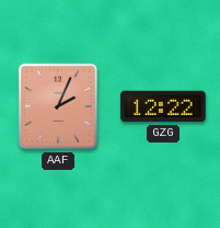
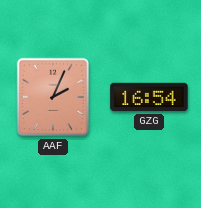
GZG: 12:22 -> 16:54 (149, 97)
